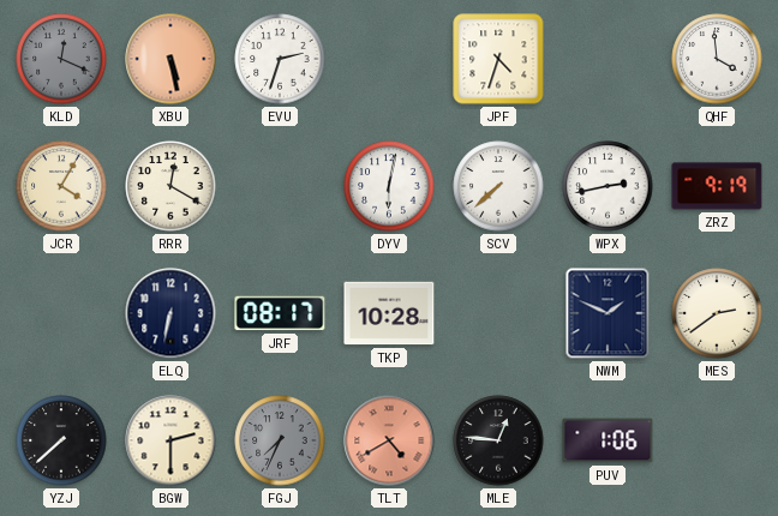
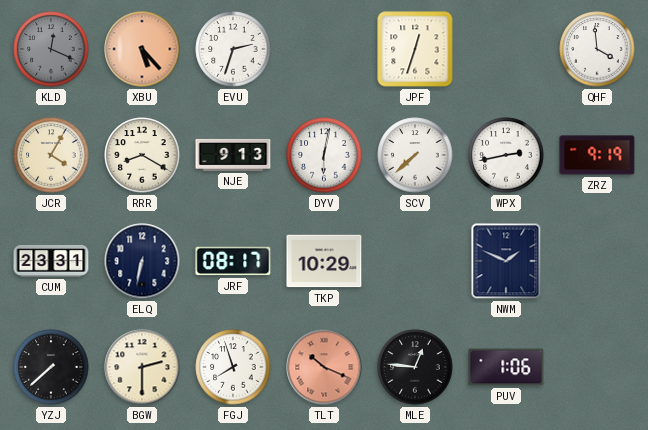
XBU: 5:28 -> 5:23 (142, 49)
JPF: 4:33 -> 12:33 (415, 49)
RRR: 12:20 -> 8:20 (142, 155)
NJE: none -> 9:13 (233, 155)
CUM: none -> 23:31 (51, 261)
TKP: 10:28 -> 10:29 (324, 261)
MES: 2:39 -> none (717, 313)
FGJ: 7:34 -> 7:57 (233, 367)
FGJ dial: grey -> white (233, 367)
TLT: 4:40 -> 10:19 (324, 367)
